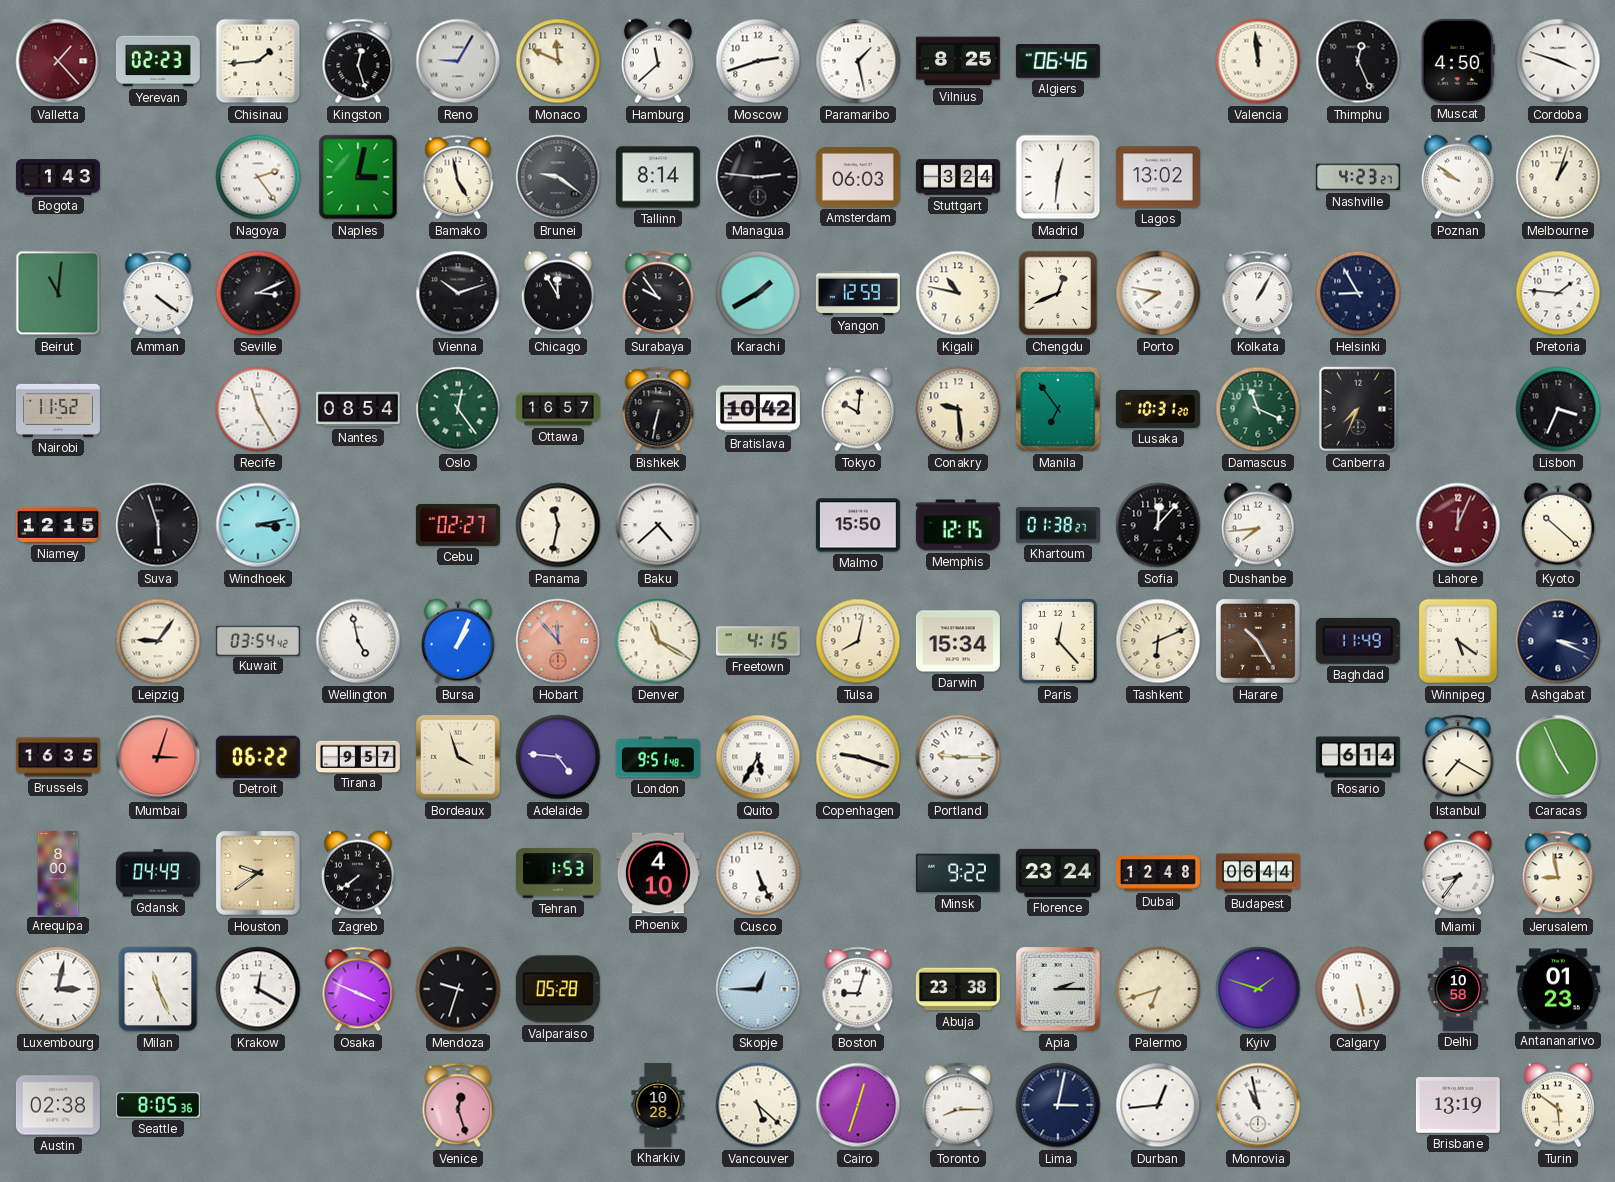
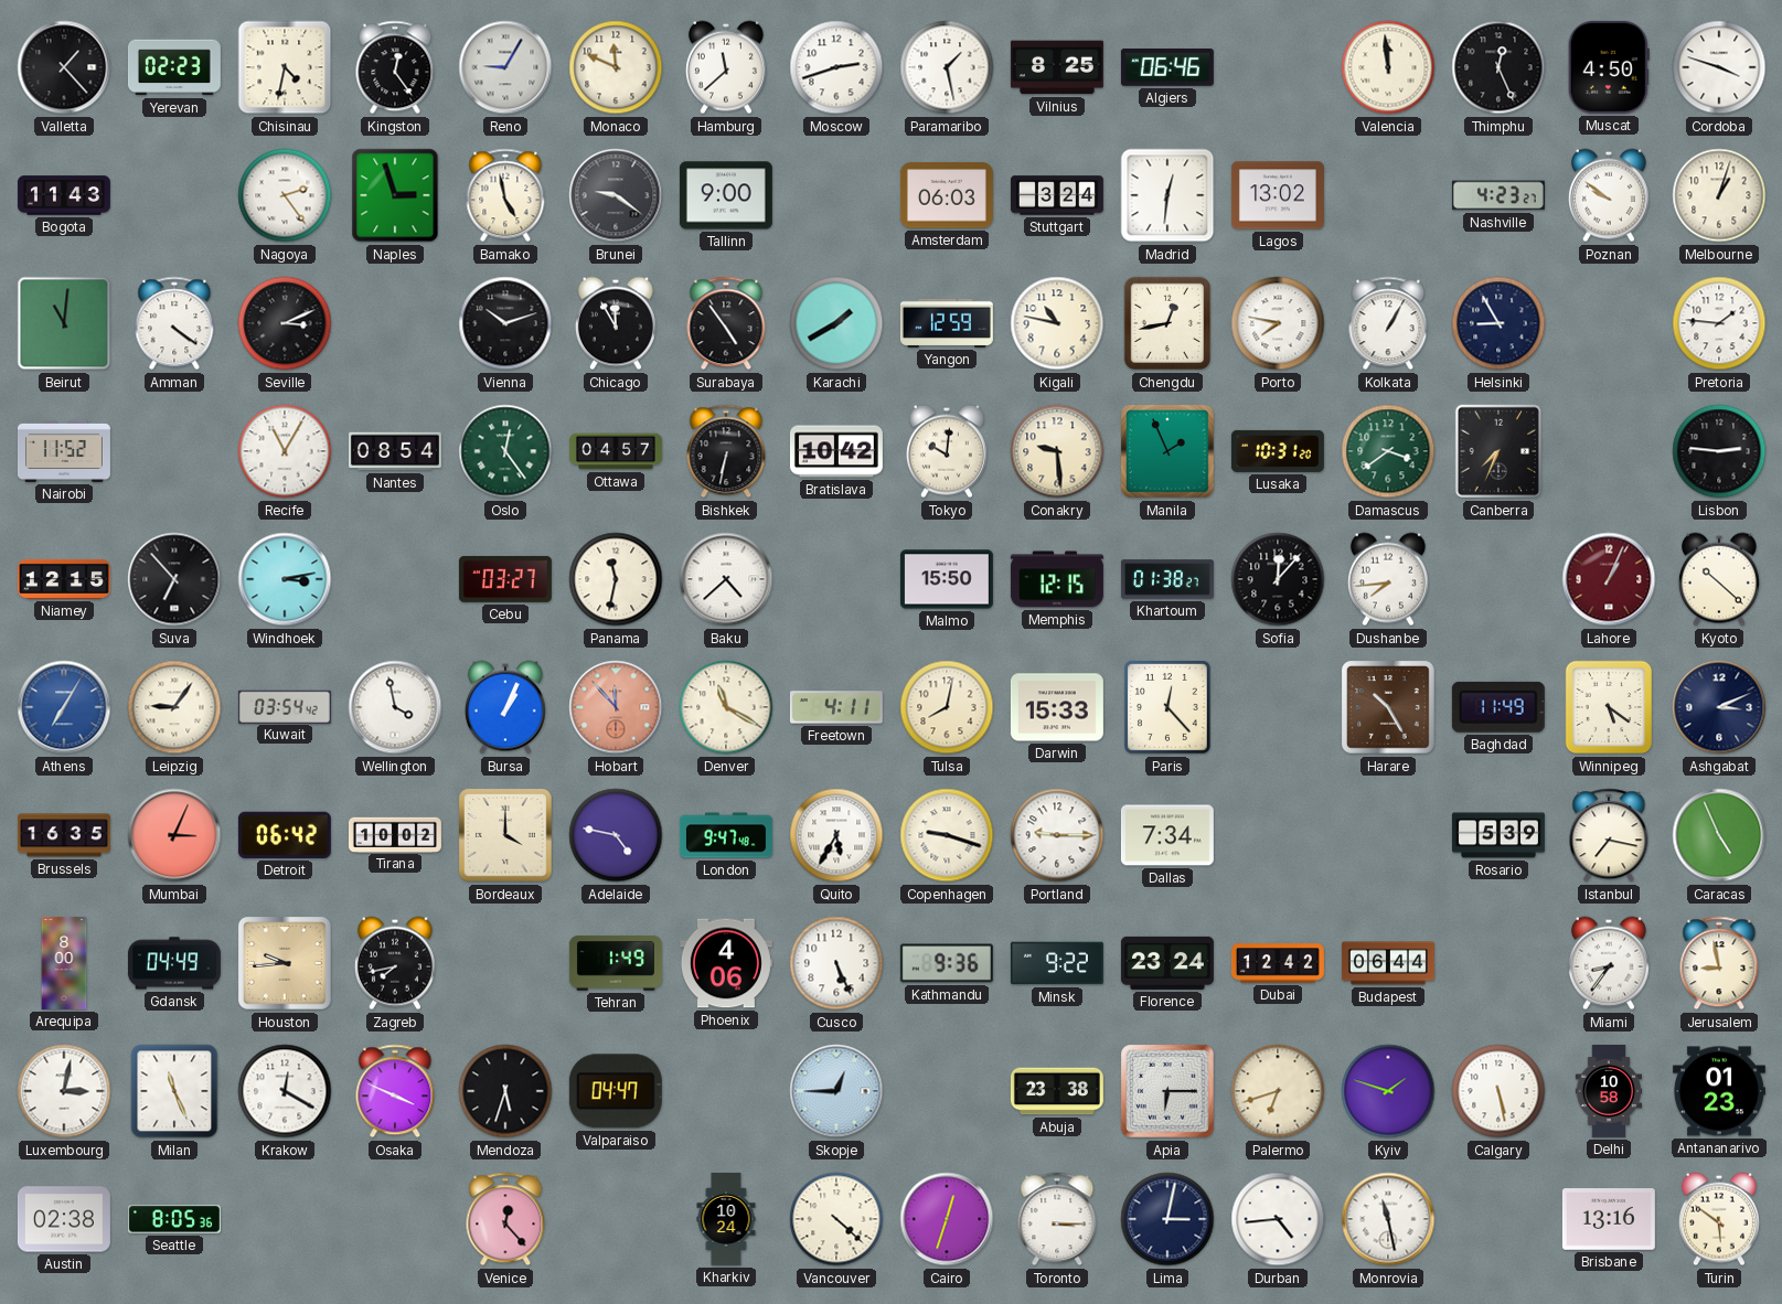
Valletta dial: burgundy -> black (64, 67)
Chisinau: 1:44 -> 4:32 (285, 67)
Kingston: 12:27 -> 12:24 (395, 67)
Bogota: 1:43 -> 11:43 (64, 195)
Naples: 3:02 -> 2:57 (395, 195)
Tallinn: 8:14 -> 9:00 (726, 195)
Managua: 2:46 -> none (758, 177)
Surabaya: 9:54 -> 4:54 (726, 323)
Chengdu: 12:41 -> 12:43 (1167, 323)
Recife: 11:25 -> 11:05 (285, 451)
Ottawa: 16:57 -> 04:57 (616, 451)
Manila: 6:54 -> 1:56 (1169, 452)
Damascus: 11:19 -> 3:39 (1388, 451)
Lisbon: 3:34 -> 2:46 (1719, 451)
Suva: 5:57 -> 6:53 (174, 579)
Cebu: 02:27 -> 03:27 (505, 579)
Lahore: 12:04 -> 1:04 (1609, 579)
Athens: none -> 7:05 (64, 707)
Wellington: 4:58 -> 3:58 (395, 707)
Freetown: 4:15 -> 4:11 (836, 707)
Darwin: 15:34 -> 15:33 (1057, 707)
Tashkent: 6:11 -> none (1158, 641)
Ashgabat: 3:19 -> 3:11 (1719, 707)
Mumbai: 3:03 -> 3:04 (174, 835)
Detroit: 06:22 -> 06:42 (285, 835)
Tirana: 9:57 -> 10:02 (395, 834)
Bordeaux: 3:57 -> 4:00 (506, 836)
Adelaide: 4:46 -> 4:47 (616, 835)
London: 9:51 -> 9:47 (726, 835)
Dallas: none -> 7:34 (1167, 835)
Rosario: 6:14 -> 5:39 (1498, 835)
Istanbul: 7:20 -> 7:17 (1609, 835)
Houston: 9:39 -> 9:44 (286, 964)
Zagreb: 7:39 -> 7:43 (395, 963)
Tehran: 1:53 -> 1:49 (616, 963)
Phoenix: 4:10 -> 4:06 (726, 963)
Kathmandu: none -> 9:36 (947, 963)
Dubai: 12:48 -> 12:42 (1278, 963)
Mendoza: 9:33 -> 5:33 (505, 1091)
Valparaiso: 05:28 -> 04:47 (616, 1091)
Boston: 9:03 -> none (858, 989)
Apia: 2:15 -> 6:15 (1169, 1092)
Venice: 12:27 -> 12:23 (505, 1219)
Kharkiv: 10:28 -> 10:24 (726, 1219)
Vancouver: 5:22 -> 4:22 (836, 1219)
Toronto: 8:15 -> 3:15 (1057, 1219)
Durban: 12:44 -> 4:44 (1278, 1219)
Monrovia: 10:58 -> 11:28 (1388, 1219)
Brisbane: 13:19 -> 13:16 (1609, 1219)
